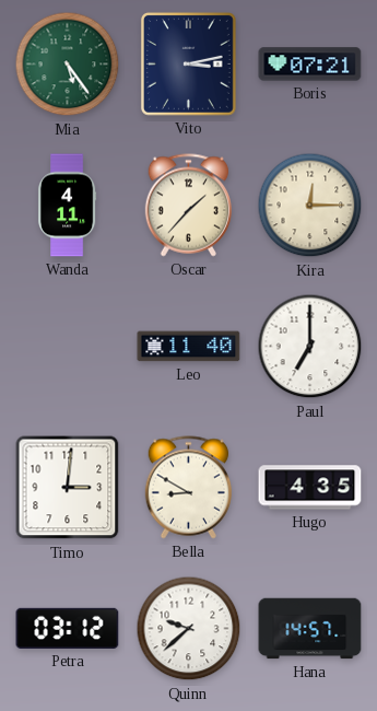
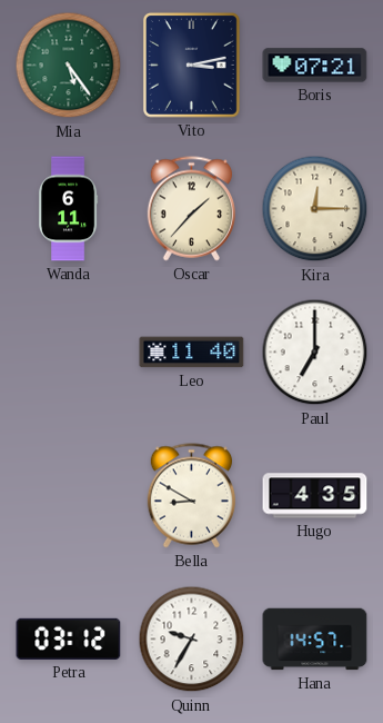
Wanda: 4:11 -> 6:11 (68, 209)
Timo: 3:01 -> none (68, 488)
Quinn: 9:38 -> 9:35 (192, 640)
